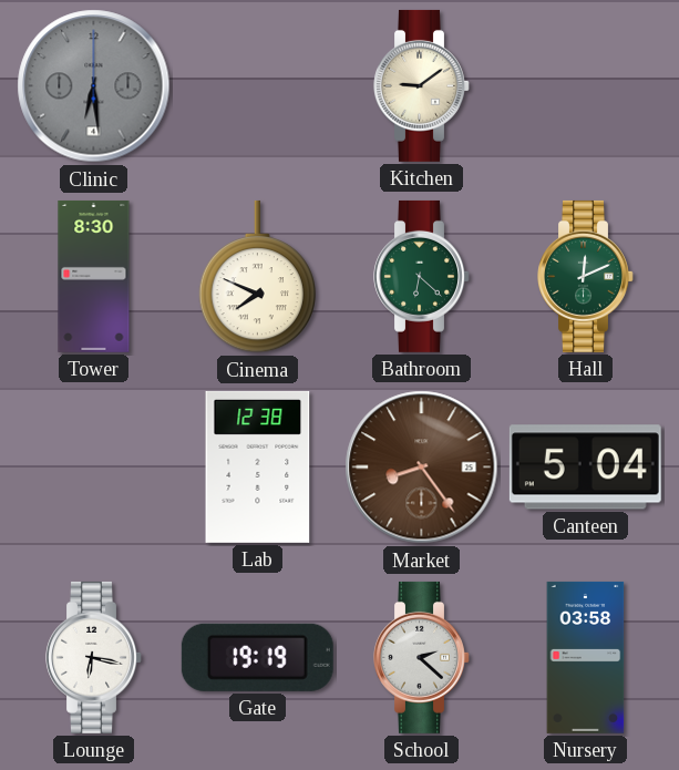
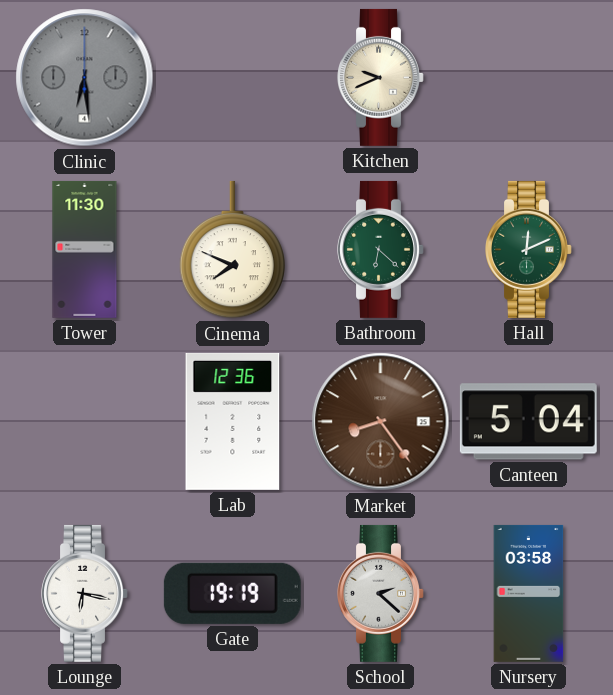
Kitchen: 9:09 -> 9:41 (381, 77)
Tower: 8:30 -> 11:30 (85, 249)
Lab: 12:38 -> 12:36 (233, 421)
